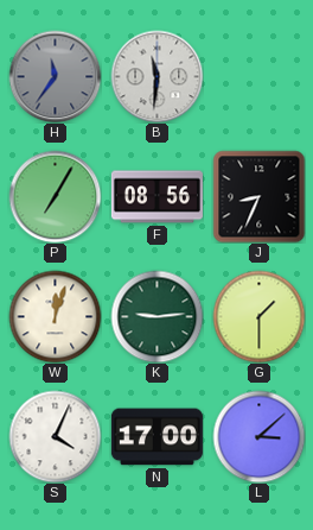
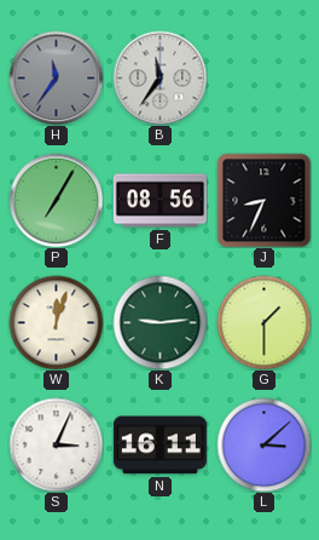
B: 11:31 -> 11:36 (159, 77)
S: 4:04 -> 3:04 (56, 444)
N: 17:00 -> 16:11 (159, 446)
